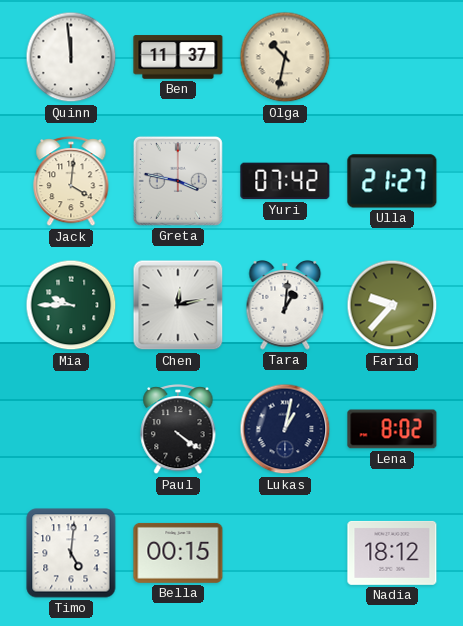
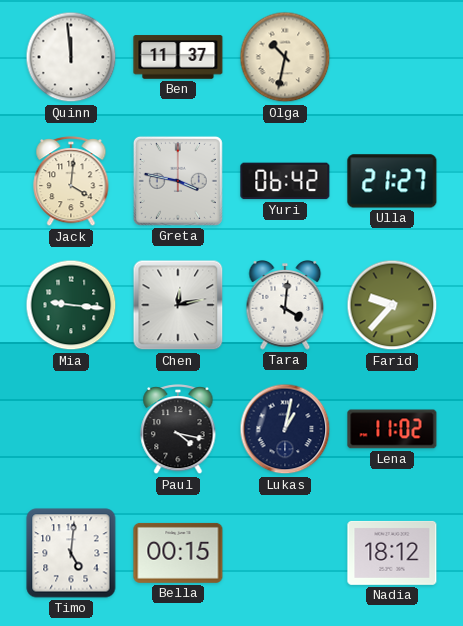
Yuri: 07:42 -> 06:42 (285, 181)
Mia: 9:45 -> 9:16 (71, 305)
Tara: 1:01 -> 4:01 (285, 306)
Paul: 4:21 -> 4:17 (178, 430)
Lena: 8:02 -> 11:02 (392, 429)
